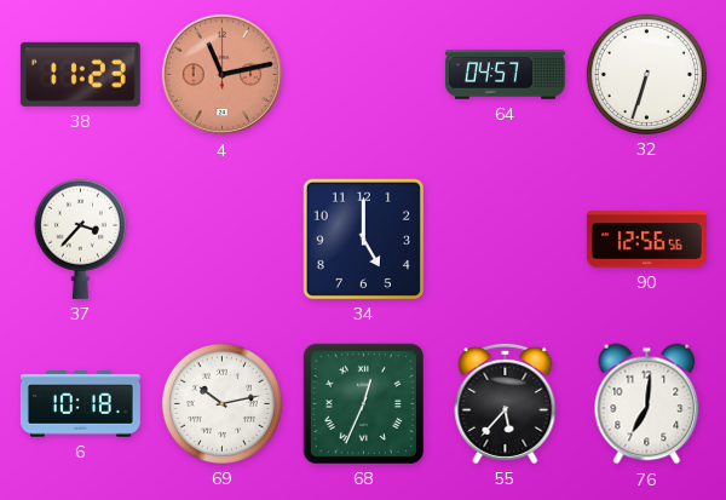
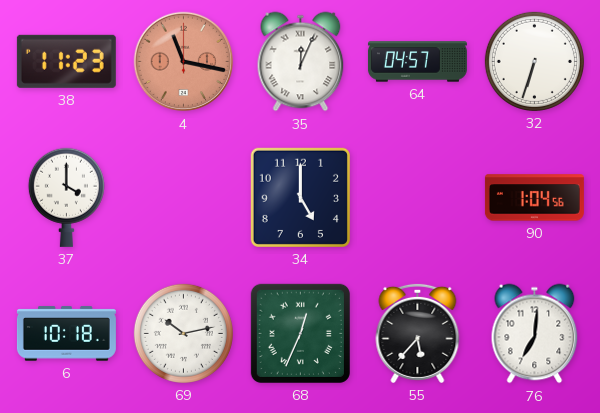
4: 11:13 -> 11:17 (184, 62)
35: none -> 12:04 (301, 62)
37: 3:37 -> 4:00 (66, 197)
90: 12:56 -> 1:04 (534, 198)
